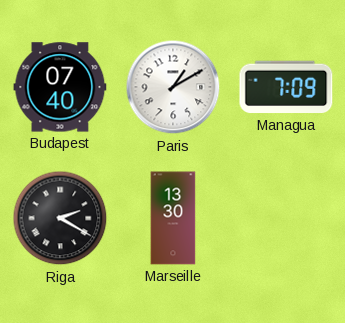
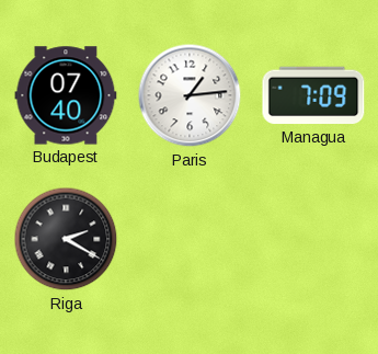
Paris: 1:10 -> 1:14 (190, 95)
Marseille: 13:30 -> none (173, 218)
